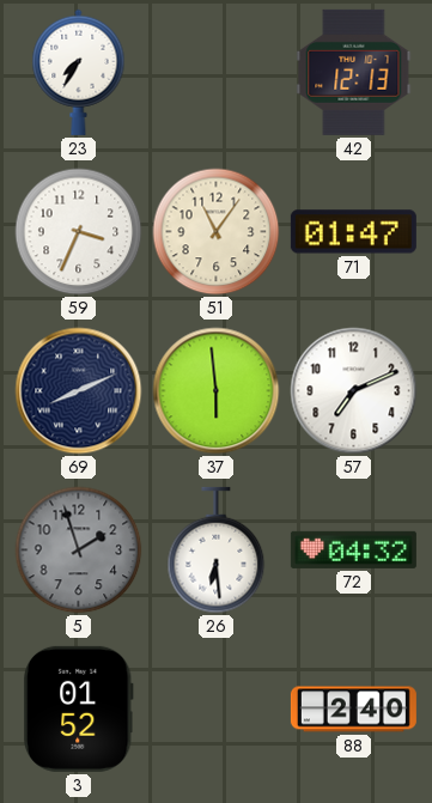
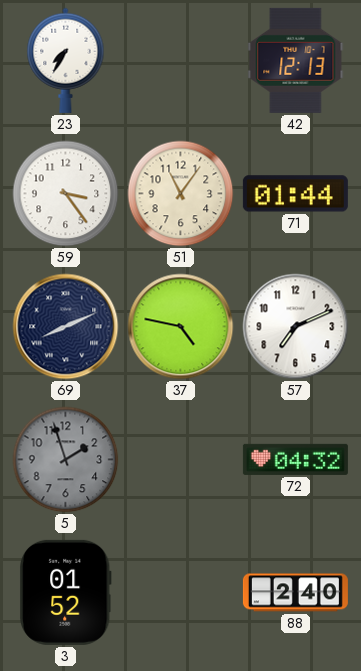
59: 3:34 -> 3:24 (66, 194)
71: 01:47 -> 01:44 (295, 194)
37: 5:59 -> 4:47 (181, 327)
26: 6:29 -> none (217, 550)
